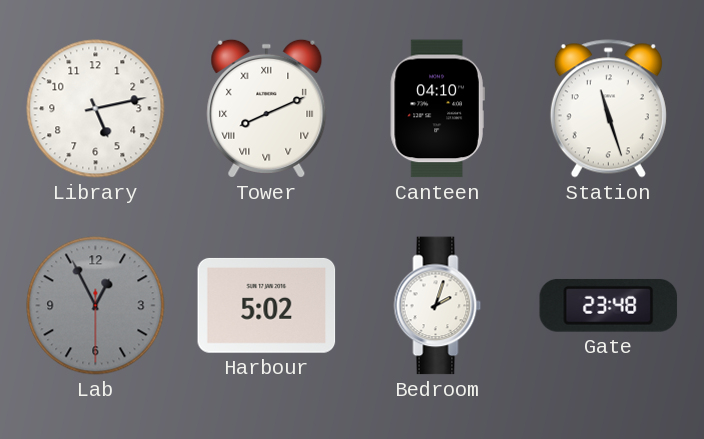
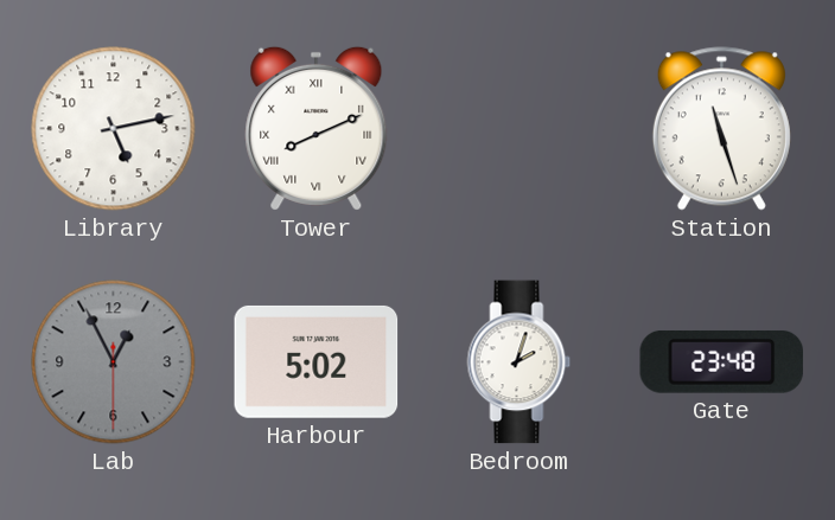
Canteen: 04:10 -> none (437, 109)
